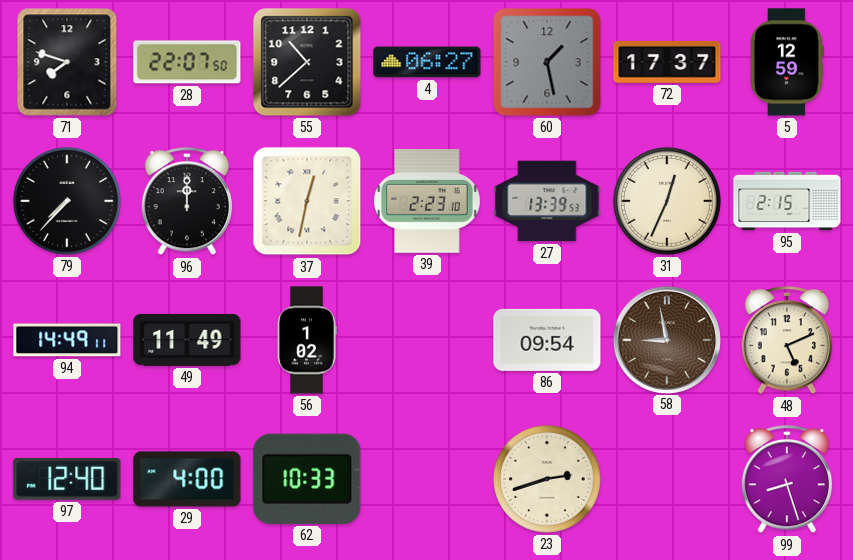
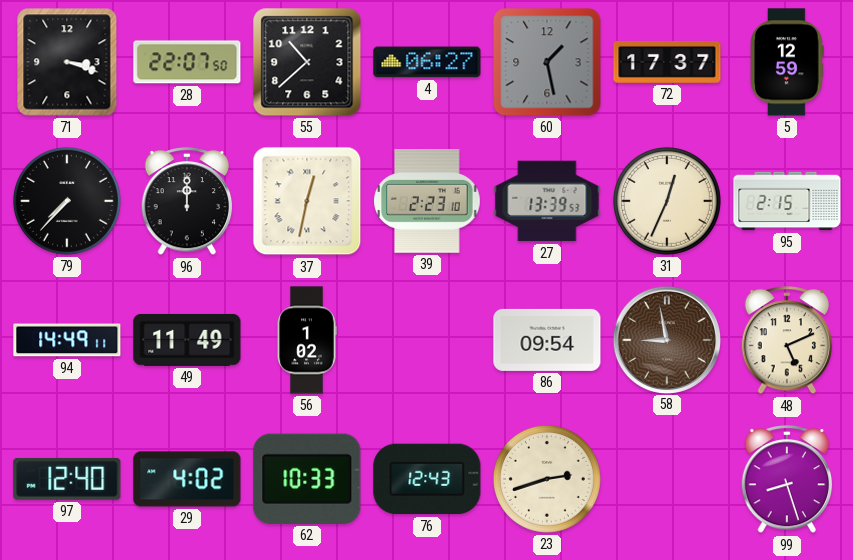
71: 7:48 -> 3:18 (67, 62)
29: 4:00 -> 4:02 (187, 479)
76: none -> 12:43 (427, 479)
